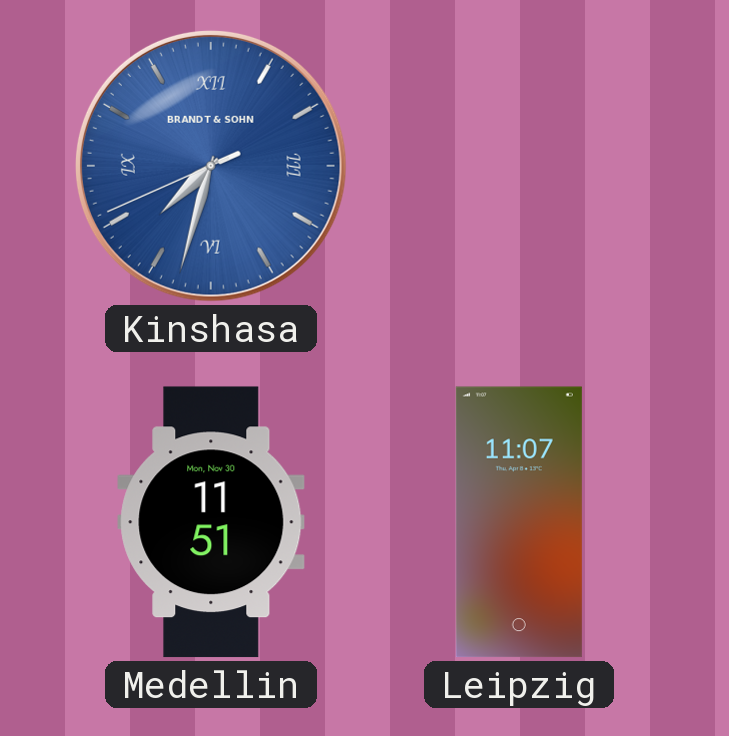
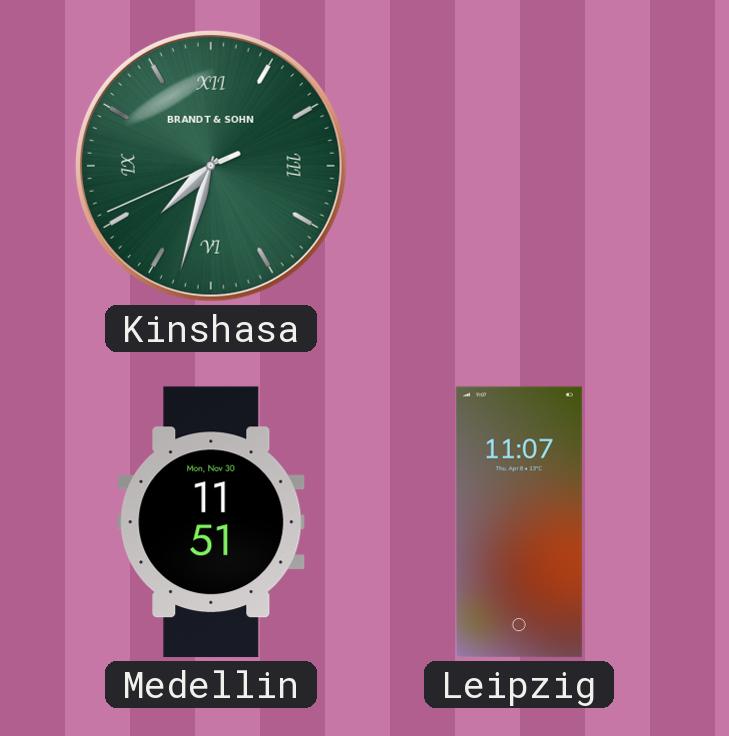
Kinshasa dial: blue -> green (211, 166)
